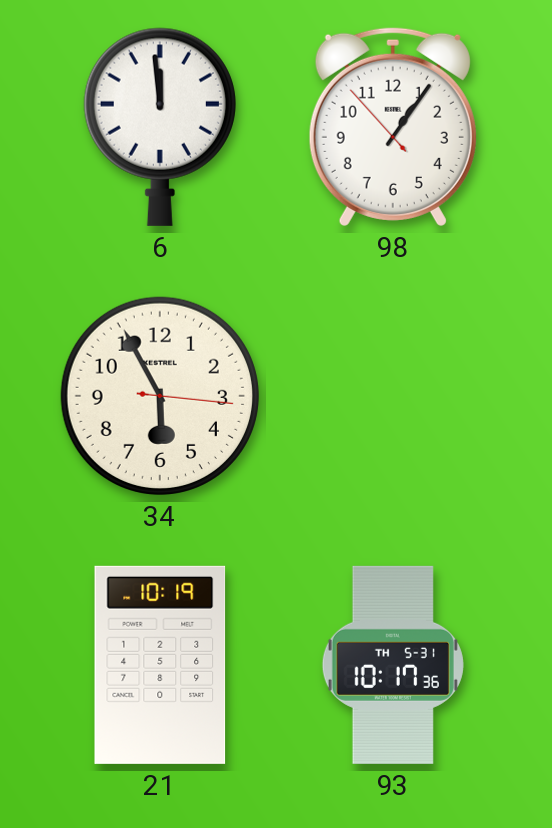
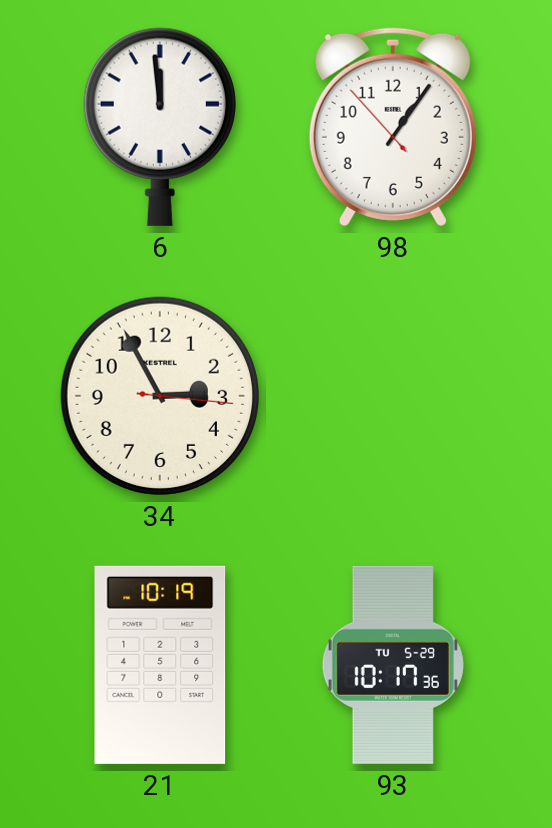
34: 5:55 -> 2:55 (160, 396)
93 date: TH 5-31 -> TU 5-29 (393, 665)
